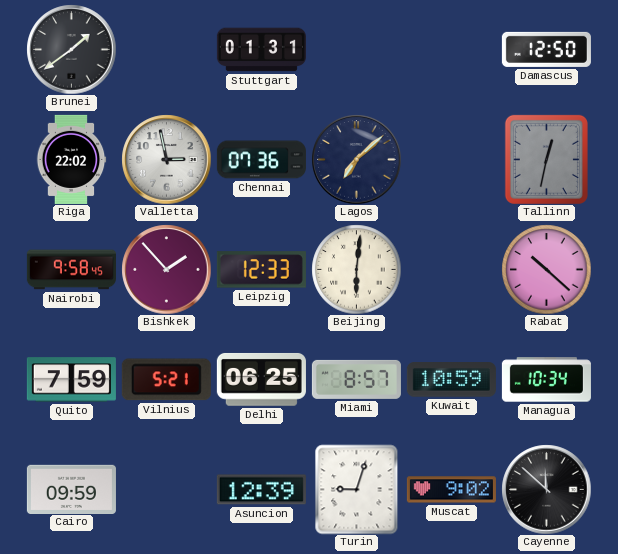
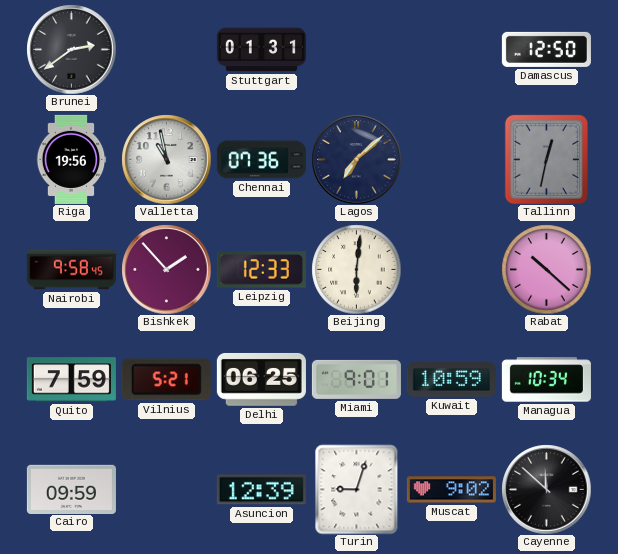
Brunei: 1:39 -> 2:39 (71, 49)
Riga: 22:02 -> 19:56 (71, 159)
Valletta: 2:58 -> 10:58 (166, 159)
Miami: 8:57 -> 9:01 (356, 379)
